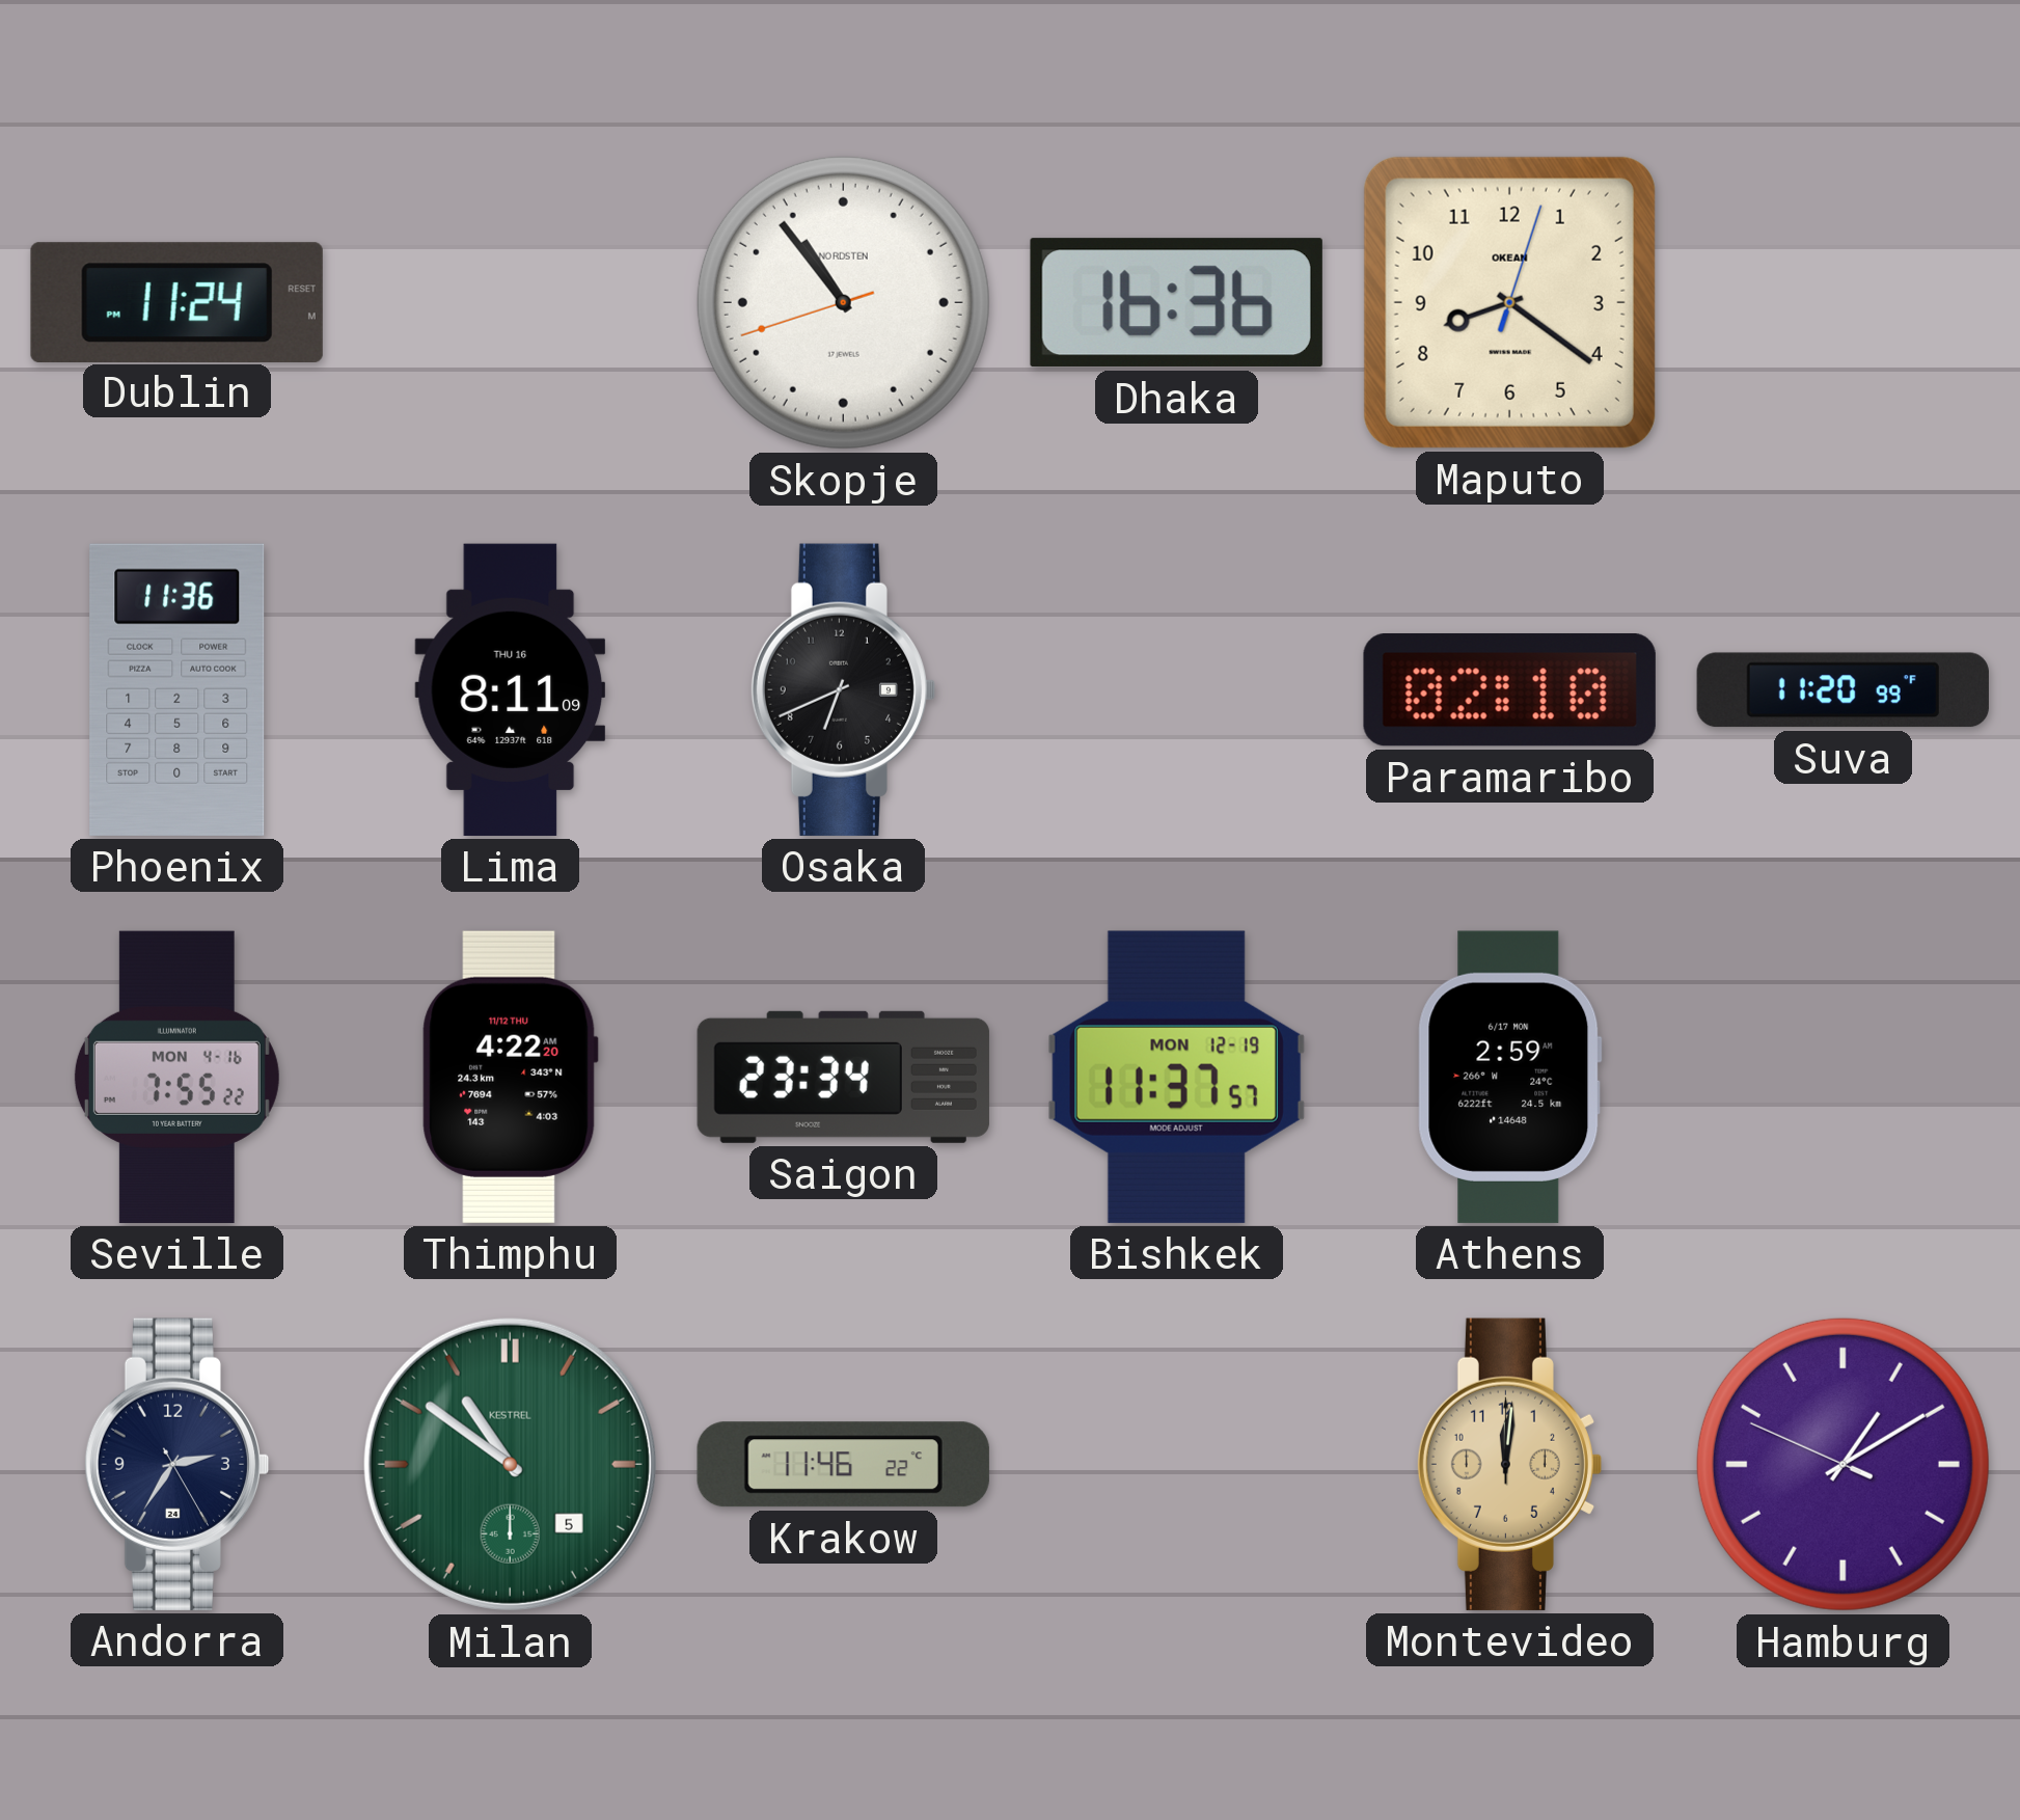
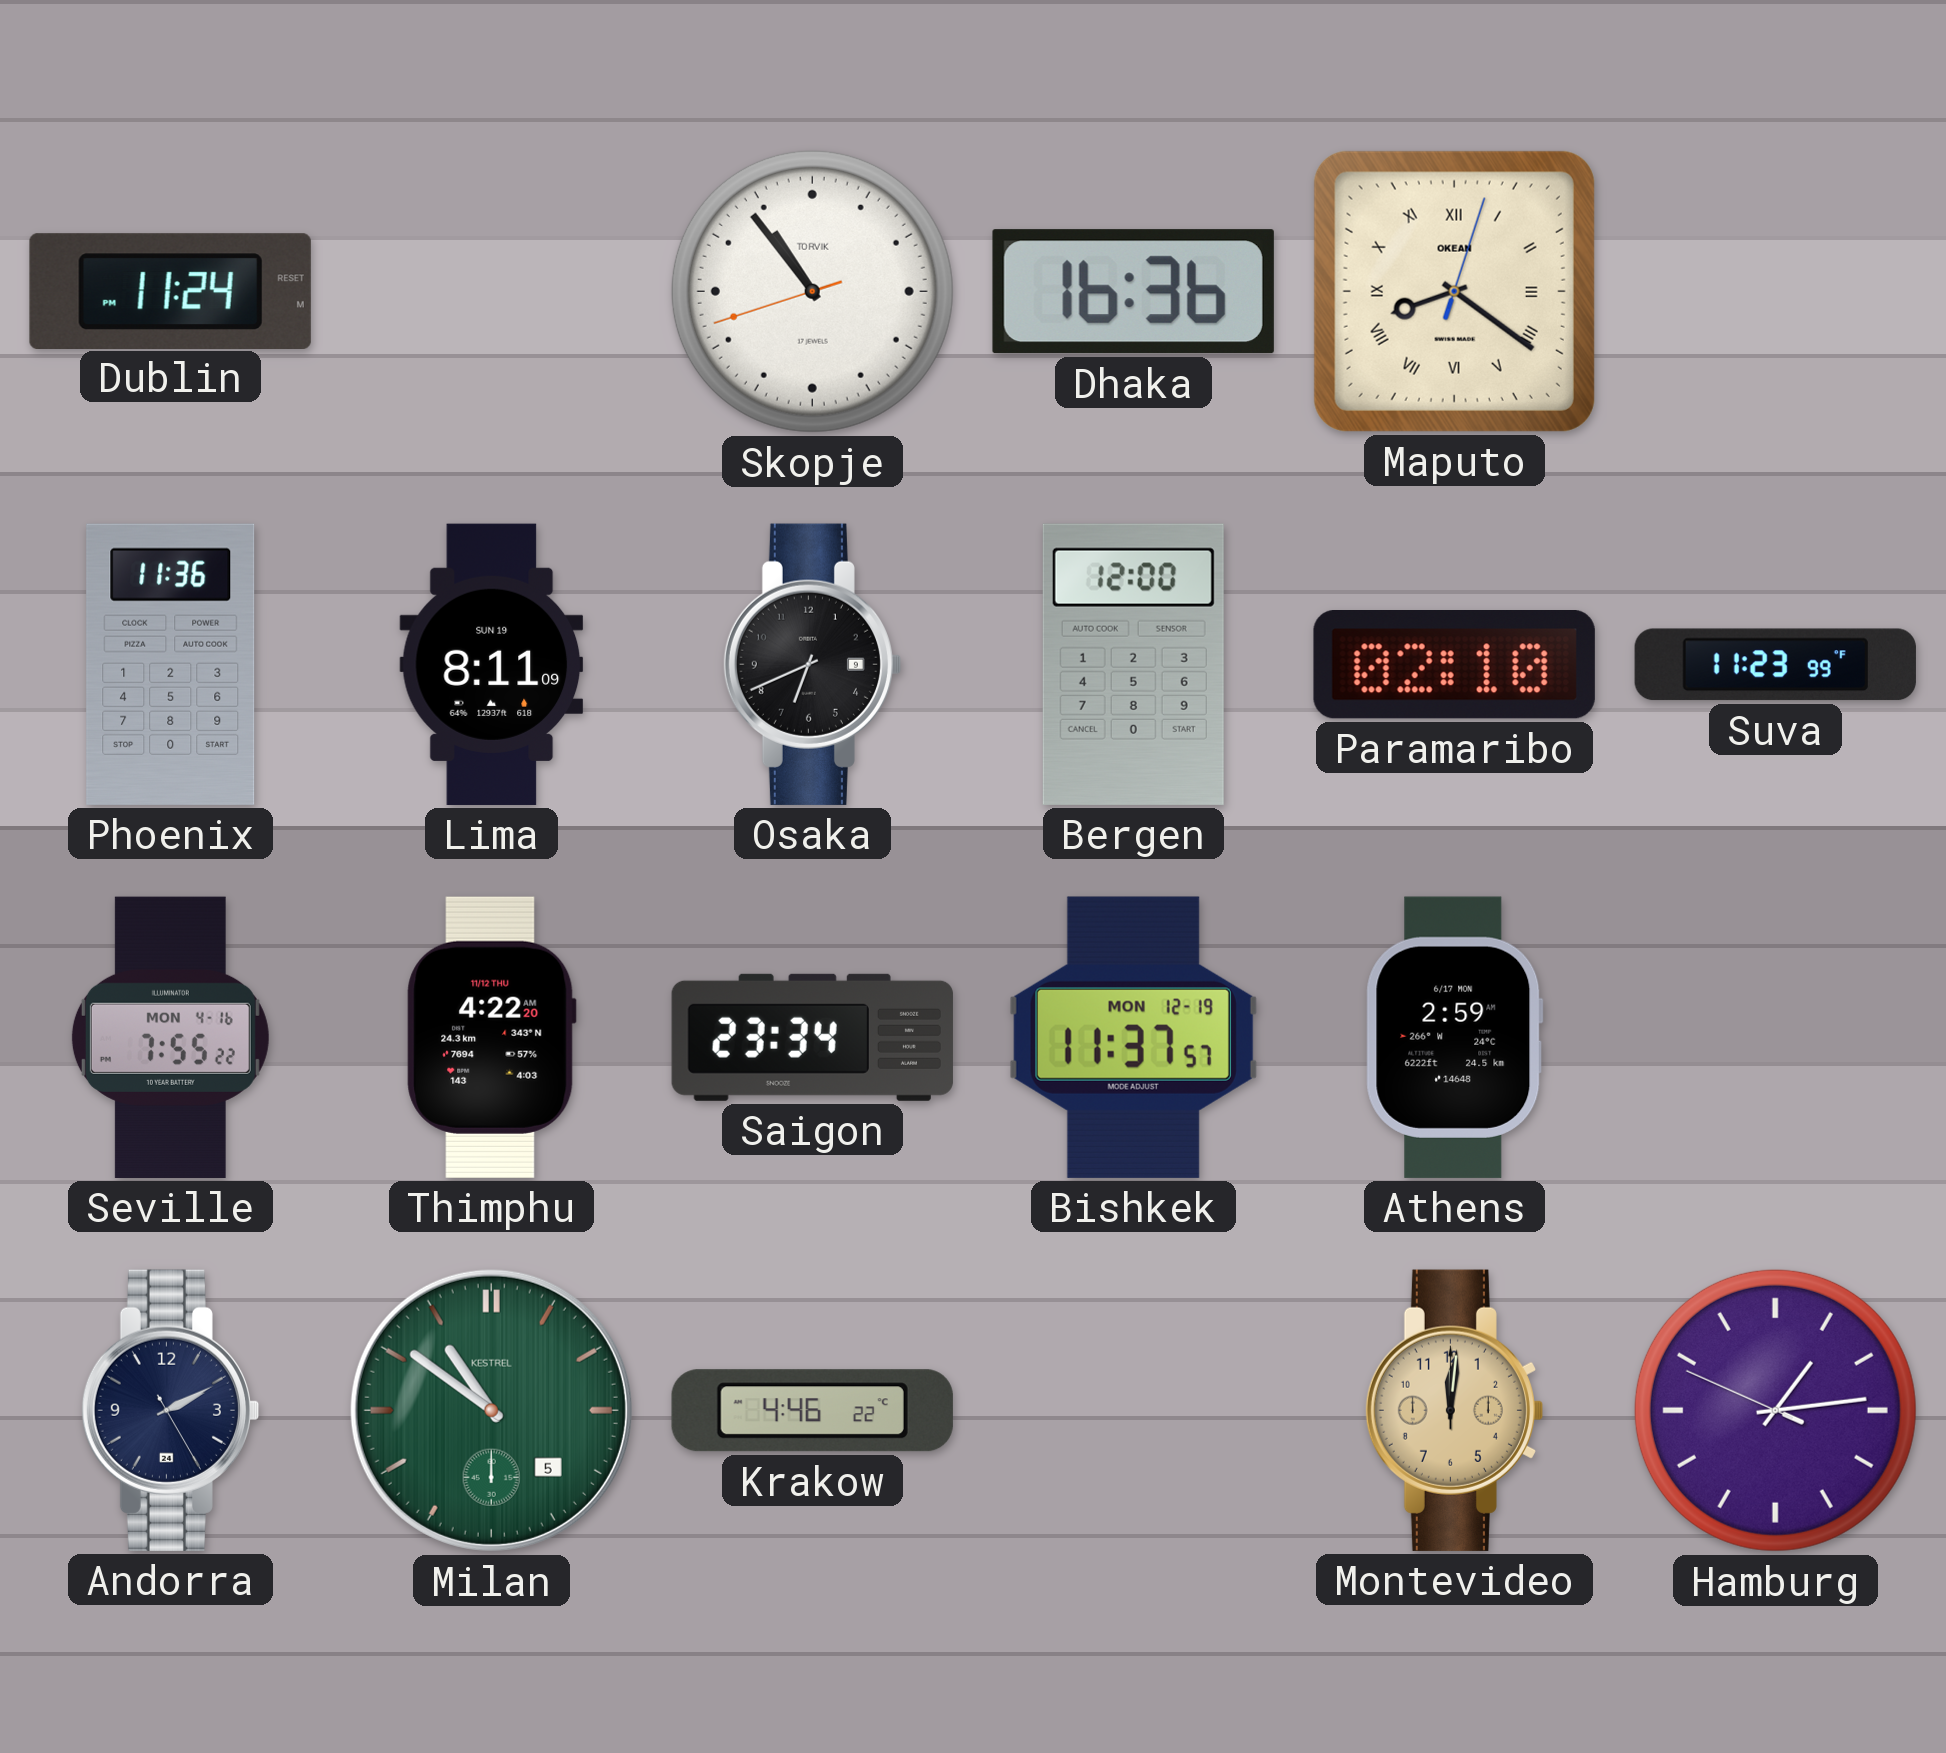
Skopje brand: NORDSTEN -> TORVIK (812, 291)
Maputo numerals: Arabic -> Roman (1454, 291)
Lima date: THU 16 -> SUN 19 (492, 664)
Bergen: none -> 12:00 (1133, 664)
Suva: 11:20 -> 11:23 (1775, 665)
Andorra: 2:35 -> 2:10 (169, 1410)
Krakow: 11:46 -> 4:46 (812, 1411)
Hamburg: 1:09 -> 1:13 (1775, 1410)
